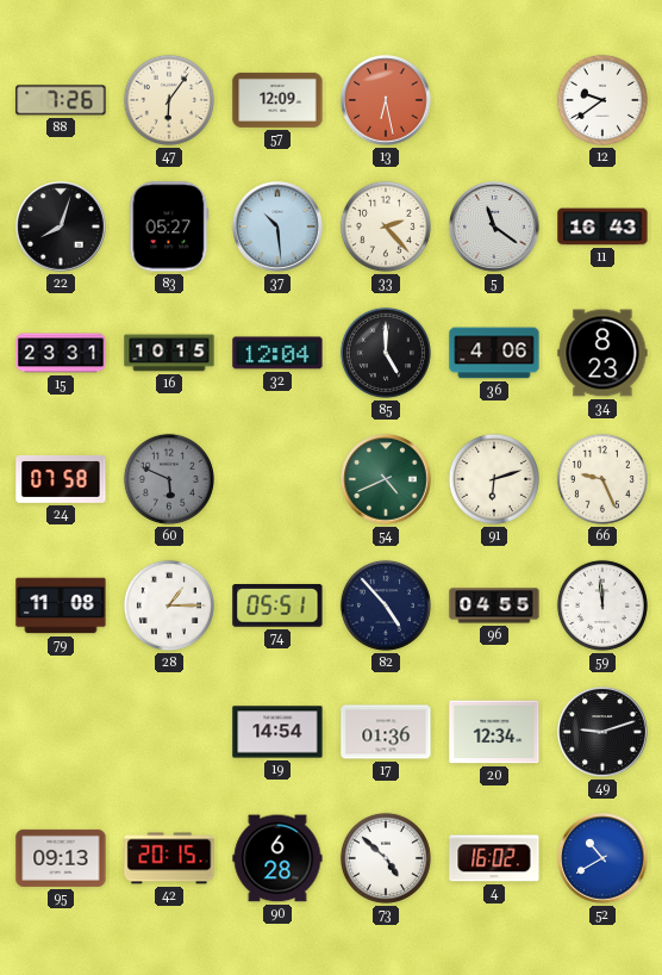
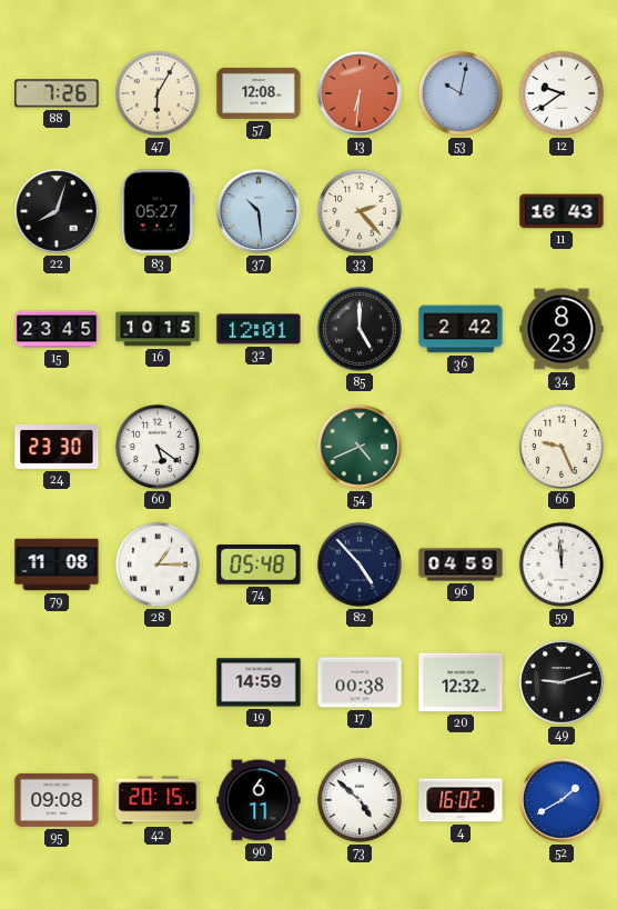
47: 6:06 -> 6:05 (158, 93)
57: 12:09 -> 12:08 (259, 93)
13: 6:28 -> 6:31 (360, 93)
53: none -> 10:02 (461, 93)
5: 11:21 -> none (494, 226)
15: 23:31 -> 23:45 (57, 329)
32: 12:04 -> 12:01 (259, 329)
36: 4:06 -> 2:42 (461, 329)
24: 07:58 -> 23:30 (57, 447)
60: 5:49 -> 5:21 (158, 447)
60 dial: grey -> white (158, 447)
91: 6:12 -> none (494, 479)
74: 05:51 -> 05:48 (259, 566)
96: 04:55 -> 04:59 (461, 565)
19: 14:54 -> 14:59 (259, 682)
17: 01:36 -> 00:38 (360, 682)
20: 12:34 -> 12:32 (461, 682)
95: 09:13 -> 09:08 (57, 800)
90: 6:28 -> 6:11 (259, 800)
52: 10:40 -> 1:40 (562, 800)
